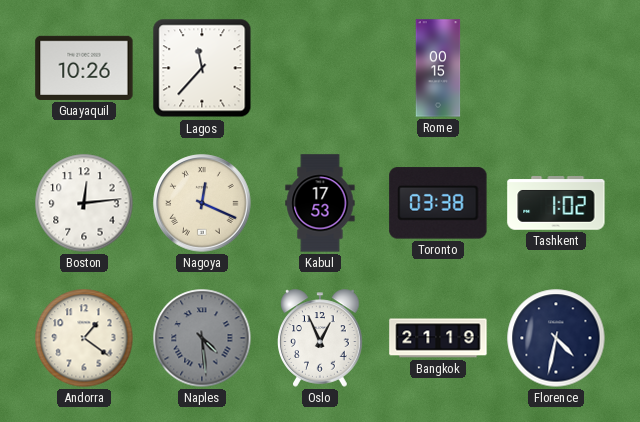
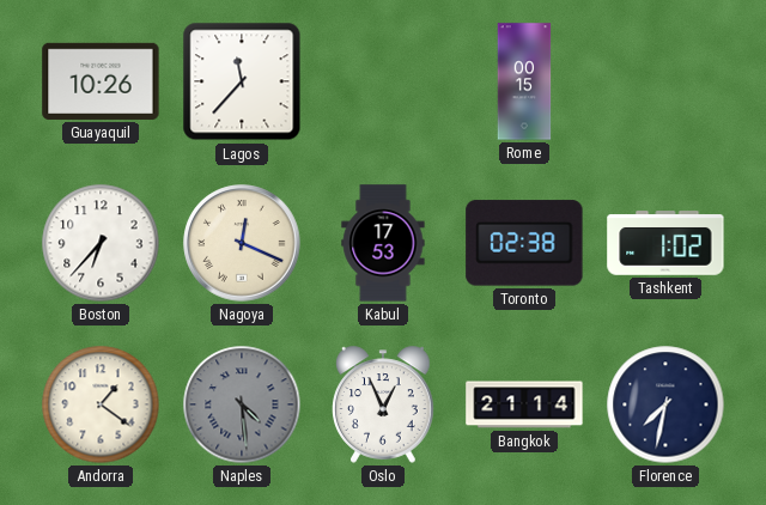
Boston: 12:14 -> 6:37 (101, 243)
Toronto: 03:38 -> 02:38 (524, 243)
Bangkok: 21:19 -> 21:14 (524, 404)
Florence: 4:32 -> 7:32 (665, 404)
